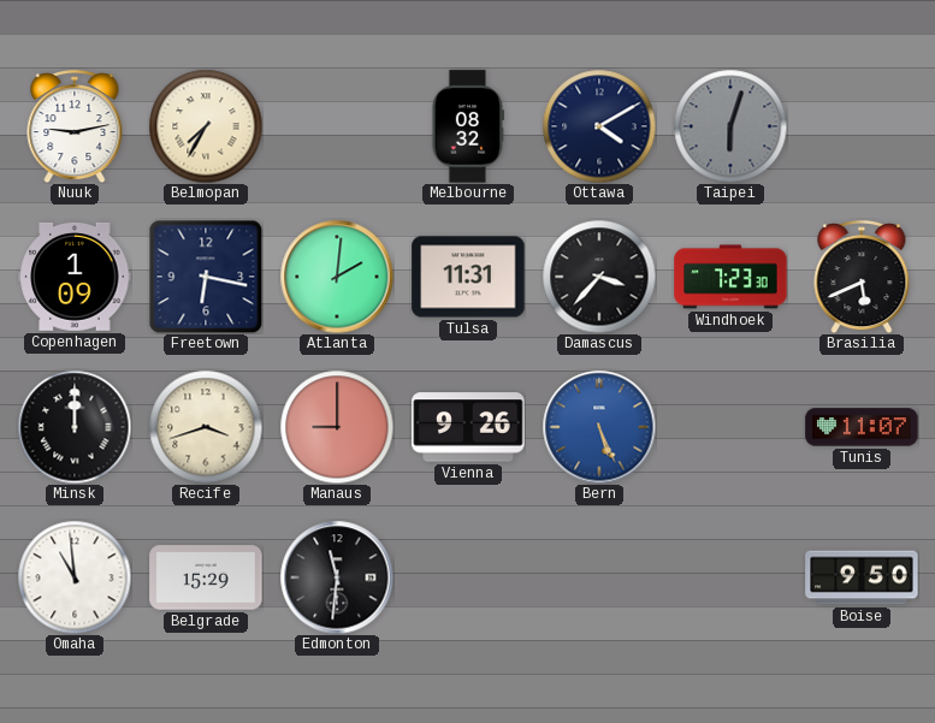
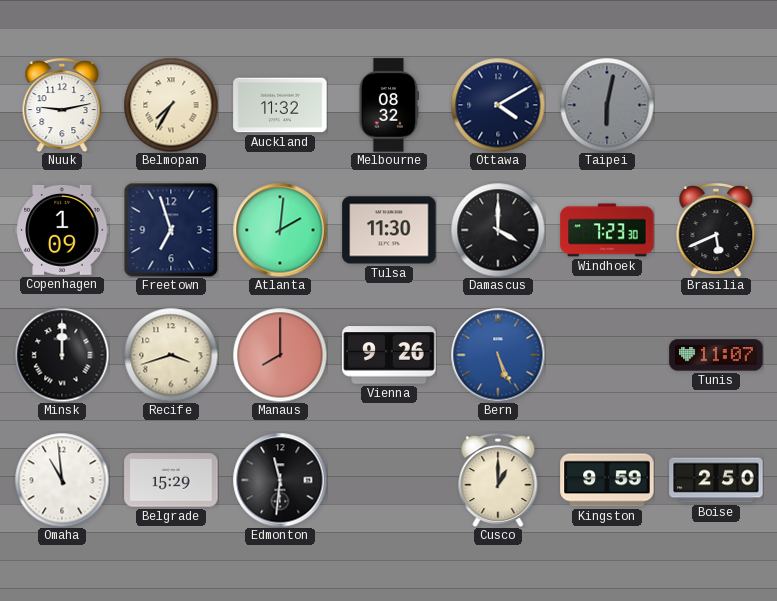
Auckland: none -> 11:32 (280, 105)
Taipei: 6:03 -> 6:02 (607, 105)
Freetown: 6:17 -> 6:57 (171, 230)
Tulsa: 11:31 -> 11:30 (389, 230)
Damascus: 3:37 -> 4:00 (498, 230)
Manaus: 9:00 -> 8:00 (280, 355)
Cusco: none -> 1:00 (498, 480)
Kingston: none -> 9:59 (607, 480)
Boise: 9:50 -> 2:50 (716, 480)
